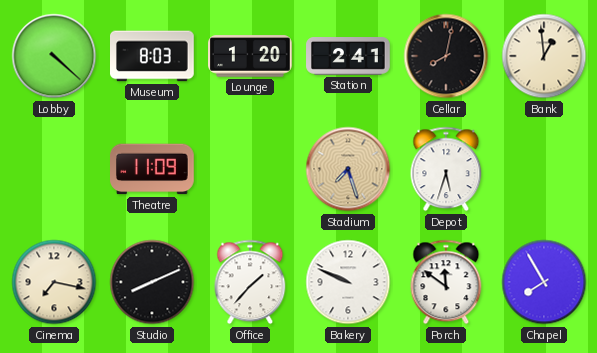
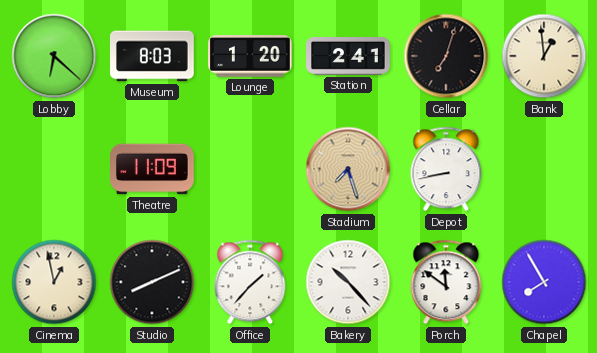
Lobby: 4:22 -> 6:22 (54, 56)
Cellar: 8:02 -> 7:03 (446, 56)
Depot: 5:33 -> 8:43 (446, 169)
Cinema: 7:17 -> 12:58 (54, 282)
Bakery: 9:49 -> 10:23 (348, 282)
